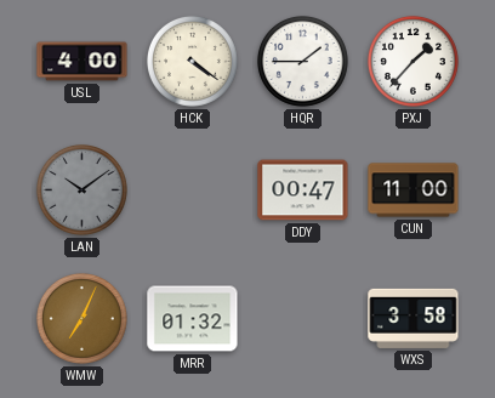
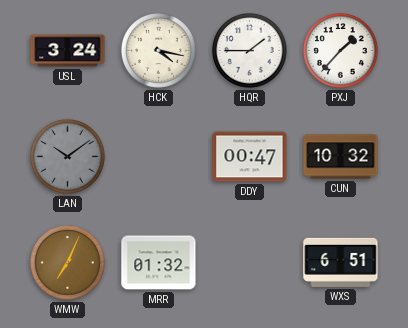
USL: 4:00 -> 3:24 (68, 51)
HCK: 4:21 -> 4:17 (159, 51)
CUN: 11:00 -> 10:32 (341, 157)
WXS: 3:58 -> 6:51 (341, 262)
